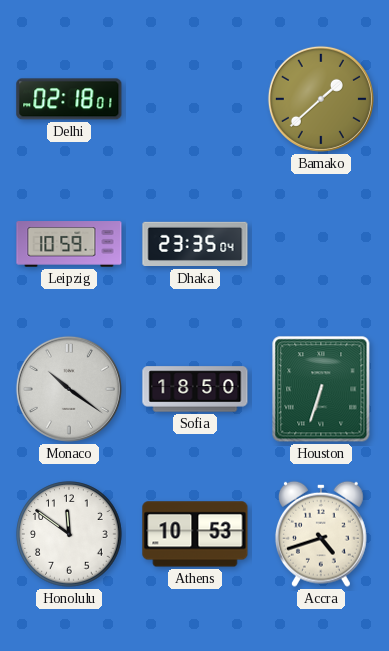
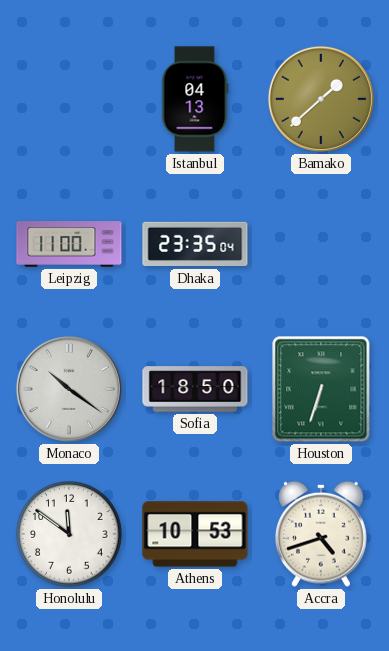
Delhi: 02:18 -> none (69, 99)
Istanbul: none -> 04:13 (195, 99)
Leipzig: 10:59 -> 11:00 (69, 244)
